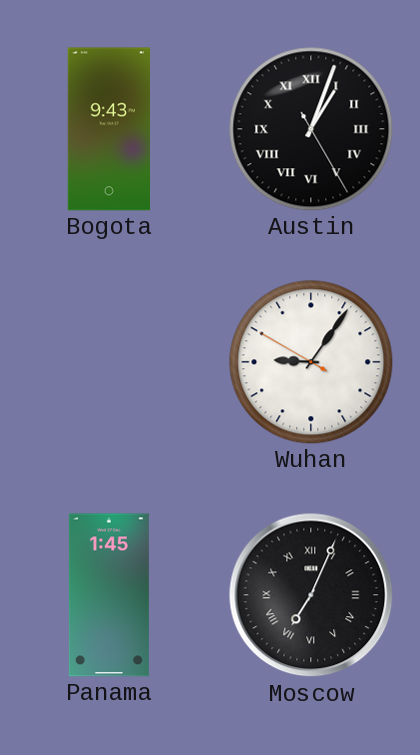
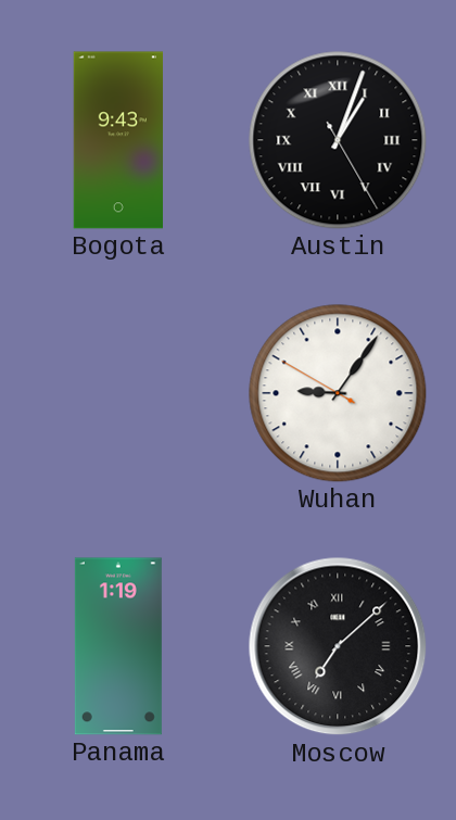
Panama: 1:45 -> 1:19 (118, 646)
Moscow: 7:04 -> 7:08 (338, 646)
